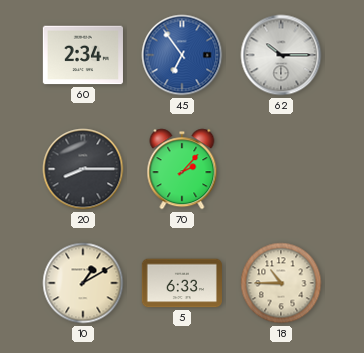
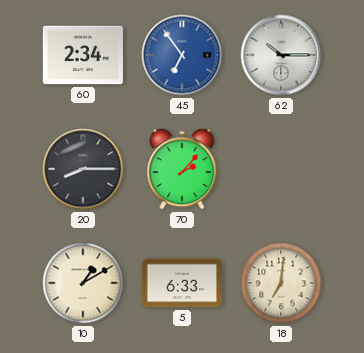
18: 10:45 -> 7:01 (281, 283)
